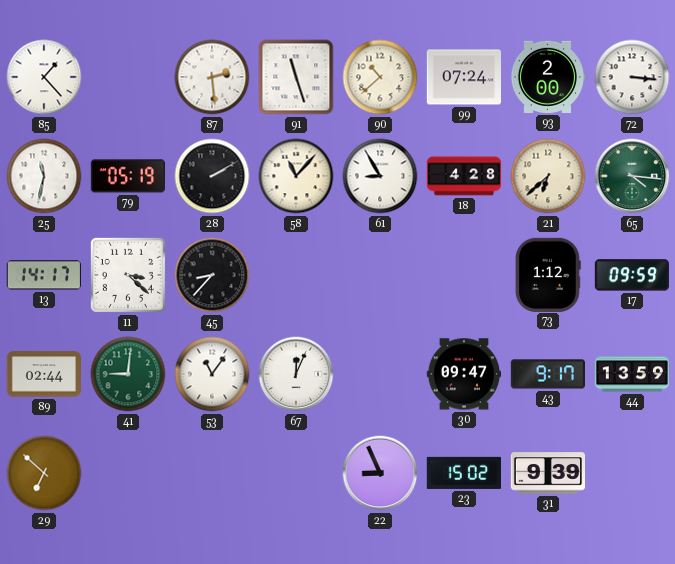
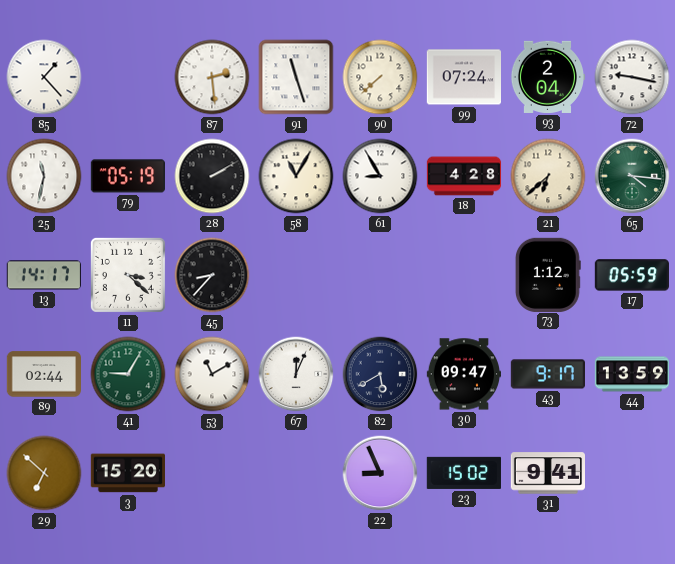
90: 10:38 -> 7:38 (380, 77)
93: 2:00 -> 2:04 (547, 77)
72: 3:16 -> 9:17 (632, 77)
58: 11:07 -> 11:05 (296, 176)
17: 09:59 -> 05:59 (632, 275)
41: 9:01 -> 9:05 (128, 374)
53: 11:06 -> 11:10 (212, 374)
82: none -> 5:40 (380, 374)
3: none -> 15:20 (127, 473)
31: 9:39 -> 9:41 (547, 473)
